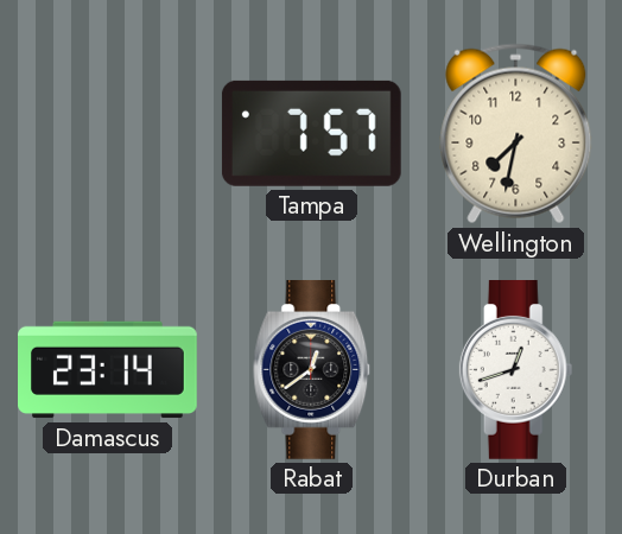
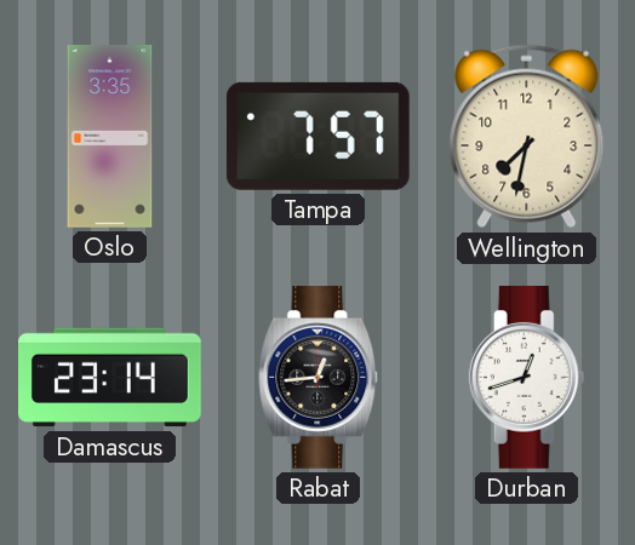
Oslo: none -> 3:35 (110, 137)
Rabat: 12:39 -> 12:44 (319, 378)
